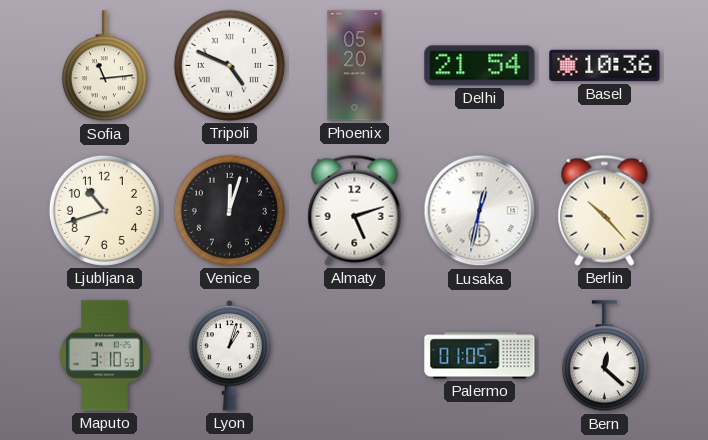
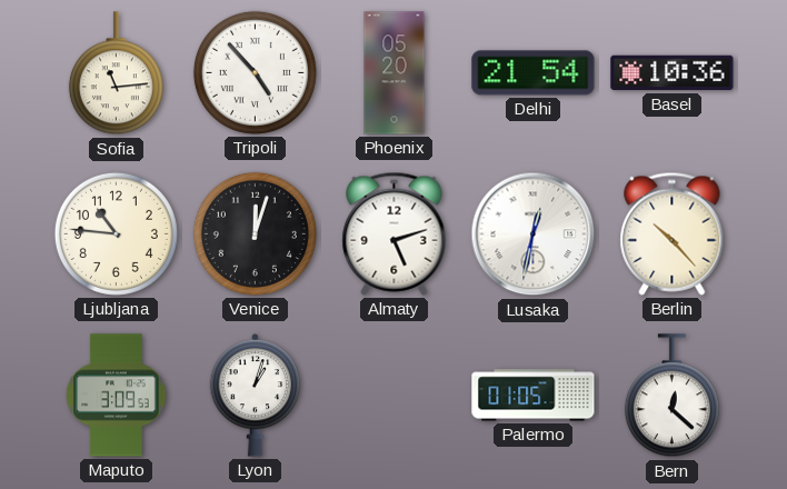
Tripoli: 4:49 -> 4:53 (255, 72)
Ljubljana: 10:42 -> 10:46 (116, 233)
Maputo: 3:10 -> 3:09 (117, 396)
